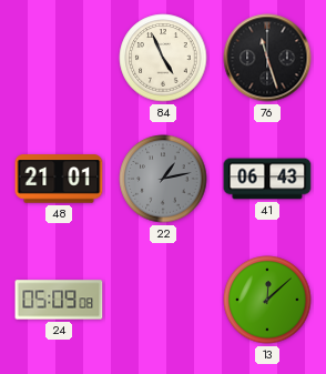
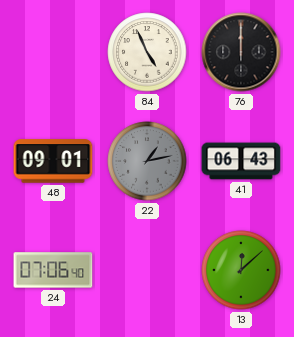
76: 11:27 -> 12:00 (241, 52)
48: 21:01 -> 09:01 (53, 161)
24: 05:09 -> 07:06 (53, 270)
